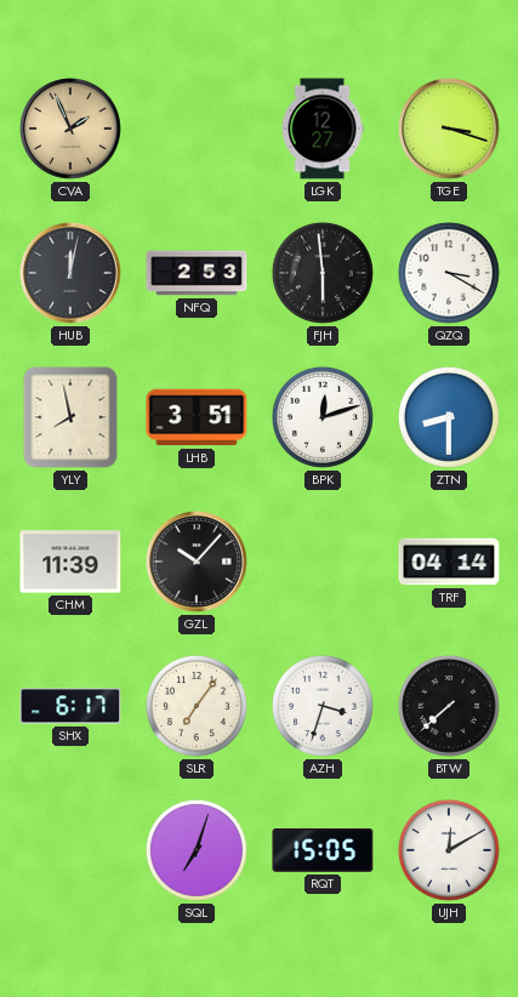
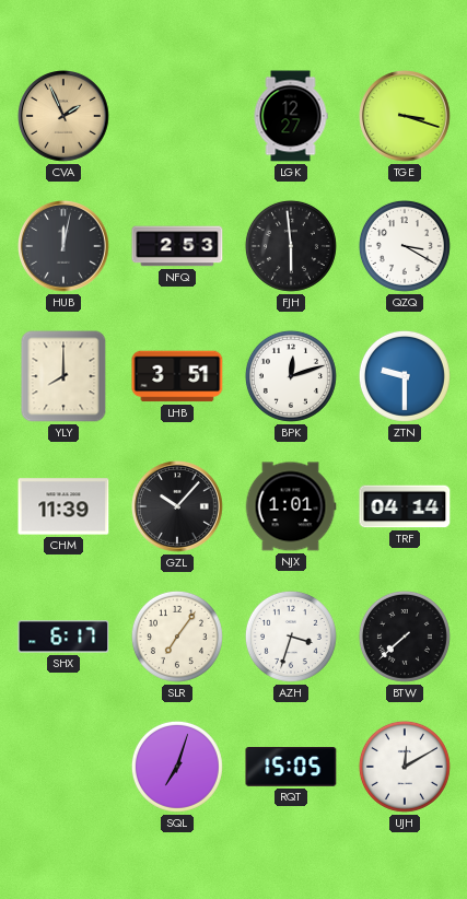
YLY: 7:58 -> 8:00 (63, 376)
ZTN: 8:30 -> 9:30 (405, 376)
NJX: none -> 1:01 (291, 506)
